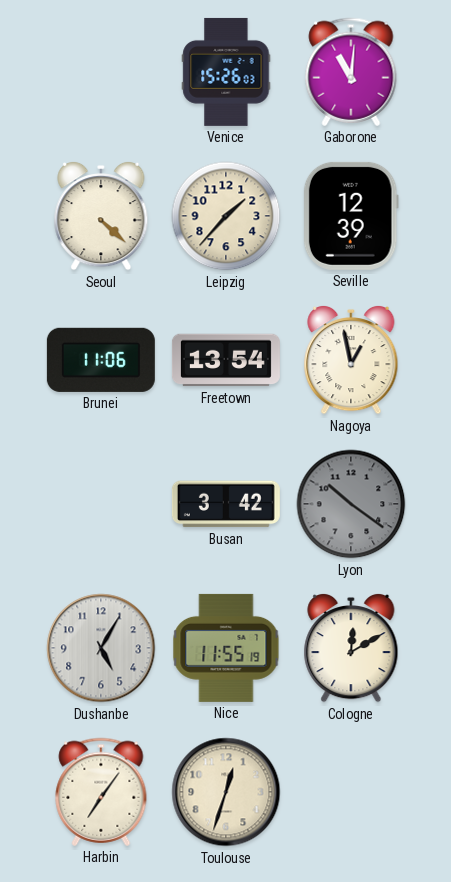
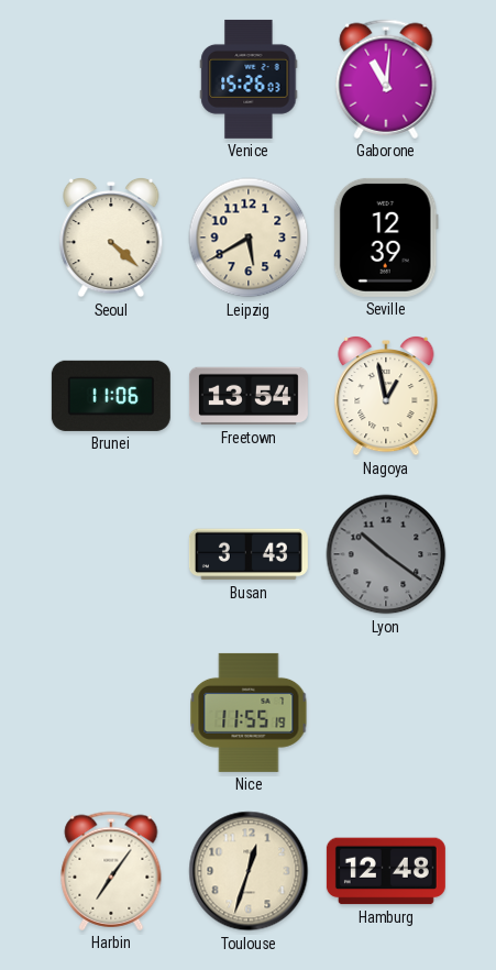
Leipzig: 1:37 -> 5:40 (249, 238)
Busan: 3:42 -> 3:43 (249, 554)
Dushanbe: 5:05 -> none (101, 648)
Cologne: 12:10 -> none (351, 648)
Hamburg: none -> 12:48 (386, 871)
